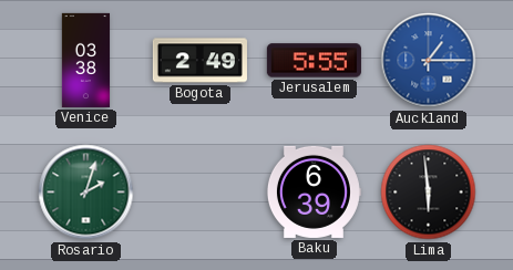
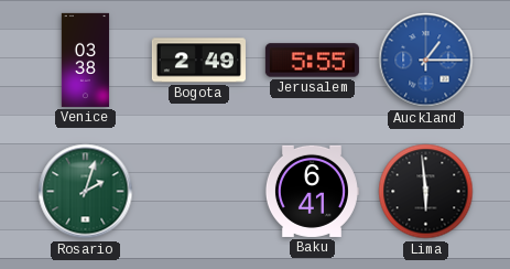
Baku: 6:39 -> 6:41 (312, 191)
